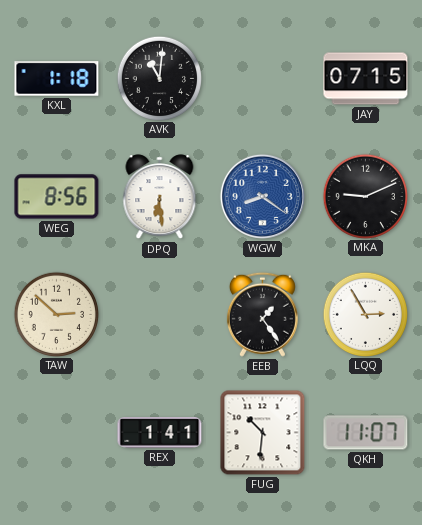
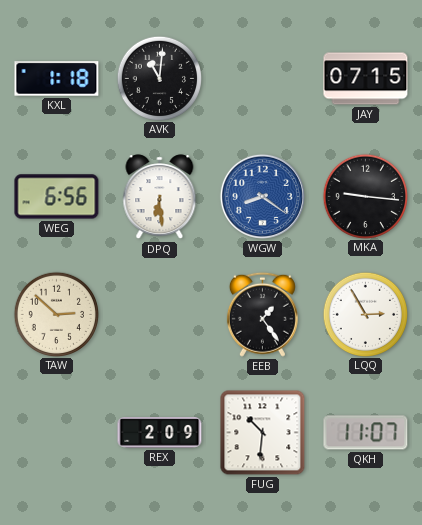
WEG: 8:56 -> 6:56 (57, 197)
MKA: 9:11 -> 9:16 (365, 196)
REX: 1:41 -> 2:09 (160, 433)
